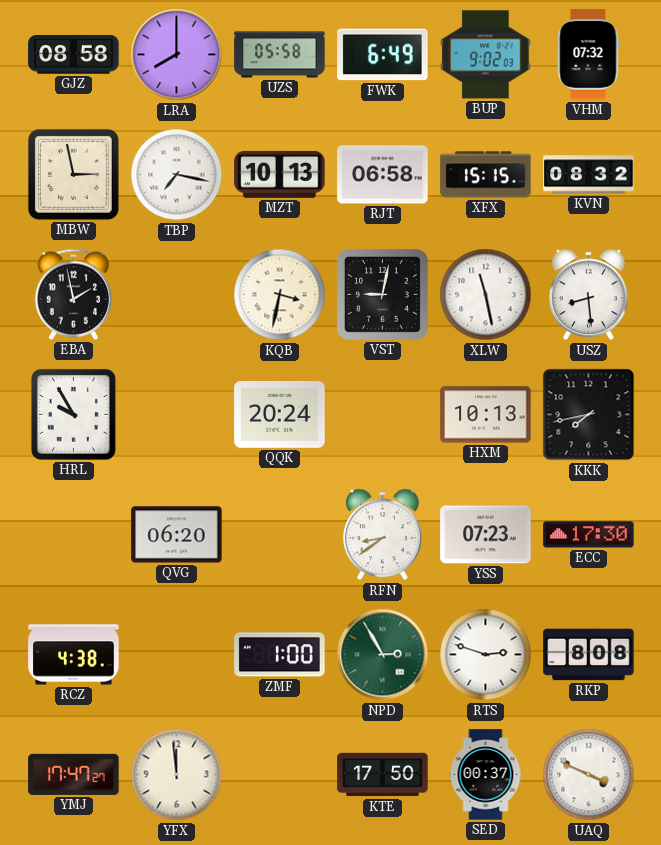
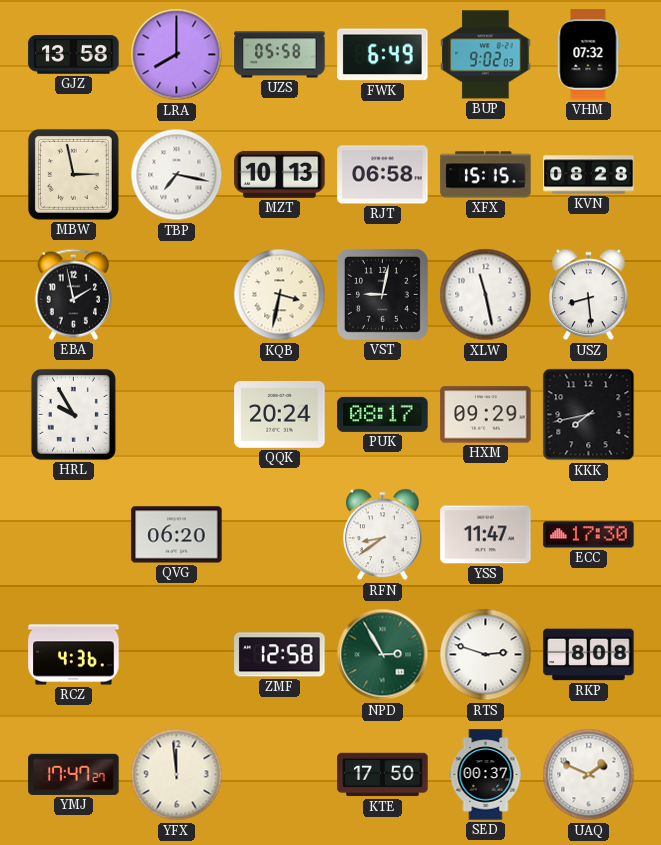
GJZ: 08:58 -> 13:58 (74, 55)
KVN: 08:32 -> 08:28 (589, 175)
PUK: none -> 08:17 (383, 414)
HXM: 10:13 -> 09:29 (486, 415)
YSS: 07:23 -> 11:47 (486, 535)
RCZ: 4:38 -> 4:36 (74, 655)
ZMF: 1:00 -> 12:58 (280, 655)
UAQ: 3:49 -> 1:49 (589, 775)
